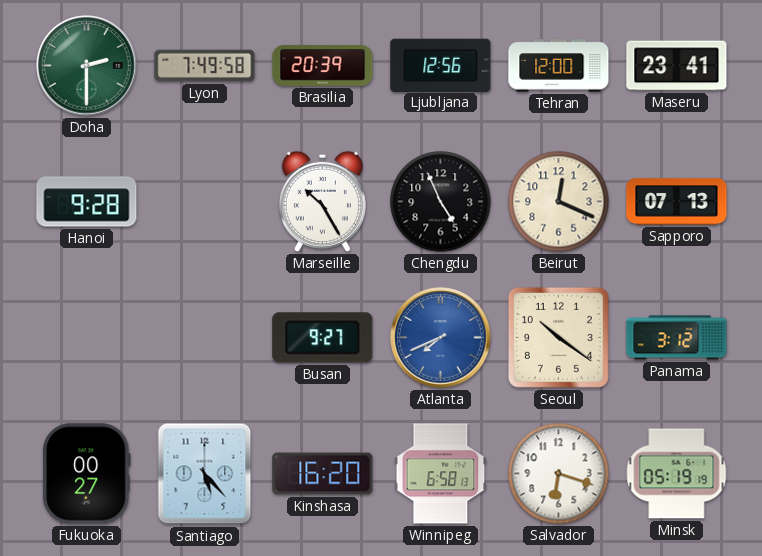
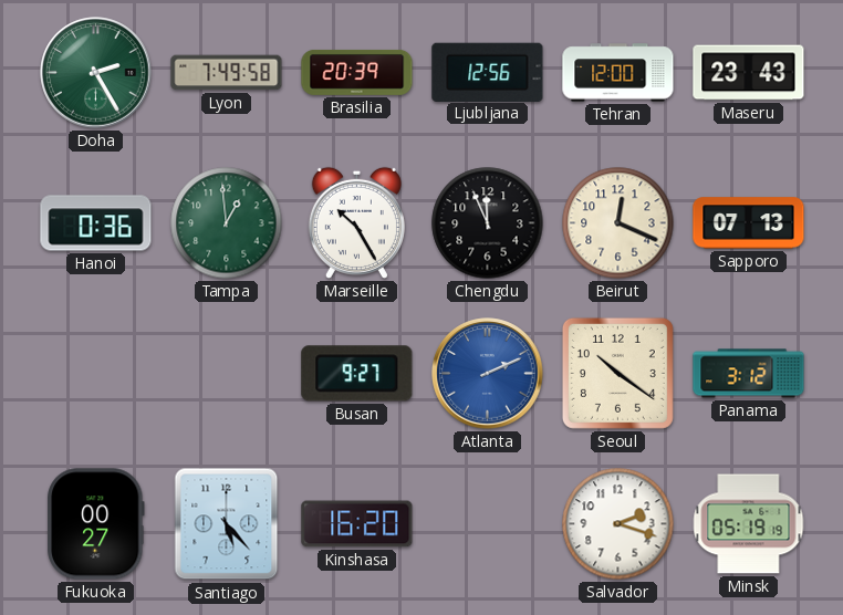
Doha: 2:30 -> 2:25 (96, 73)
Maseru: 23:41 -> 23:43 (749, 73)
Hanoi: 9:28 -> 0:36 (96, 223)
Tampa: none -> 12:59 (227, 223)
Chengdu: 4:56 -> 11:56 (488, 223)
Atlanta: 7:41 -> 2:11 (488, 374)
Winnipeg: 6:58 -> none (441, 474)
Salvador: 6:18 -> 2:18 (618, 524)
